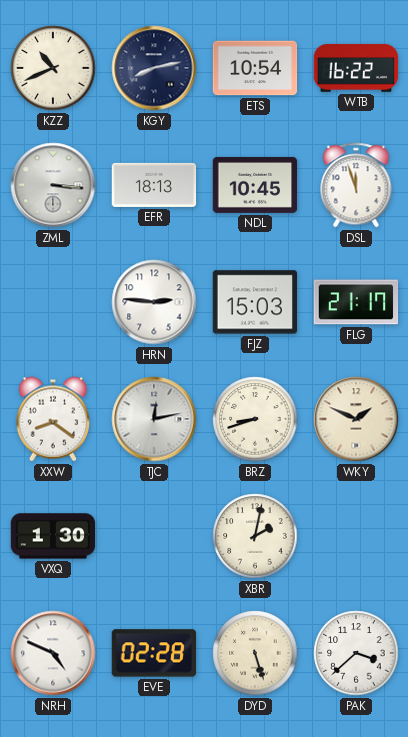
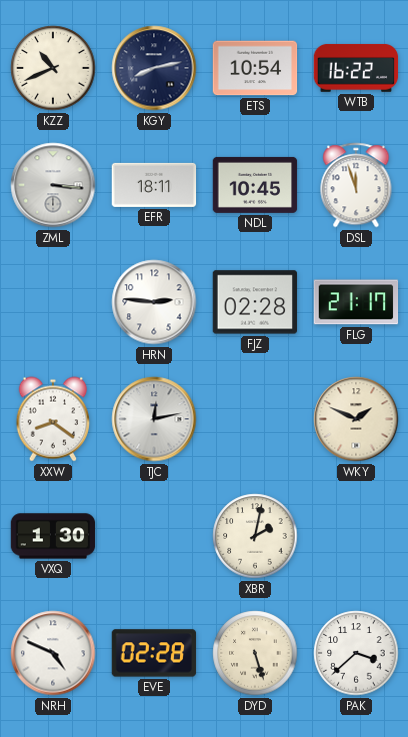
EFR: 18:13 -> 18:11 (154, 185)
FJZ: 15:03 -> 02:28 (255, 302)
BRZ: 8:42 -> none (255, 419)
